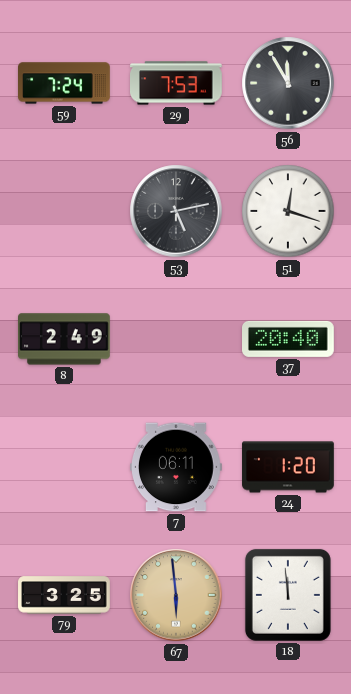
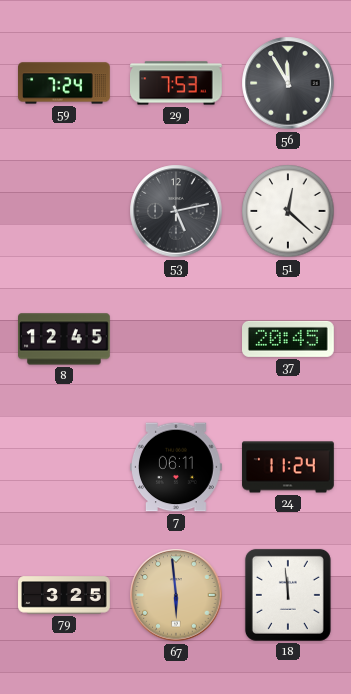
51: 12:18 -> 12:22 (288, 211)
8: 2:49 -> 12:45 (65, 339)
37: 20:40 -> 20:45 (289, 339)
24: 1:20 -> 11:24 (288, 467)
